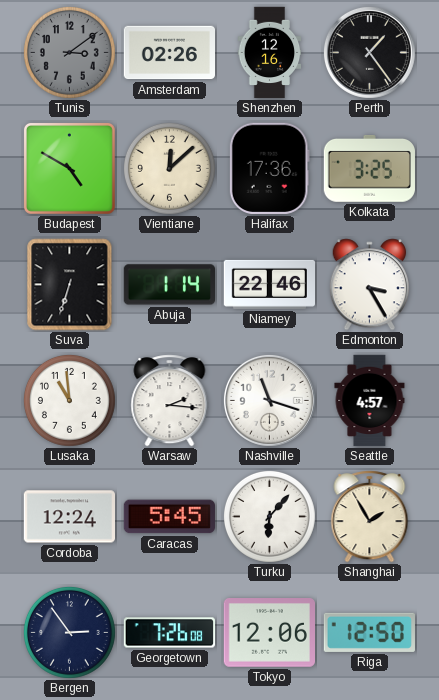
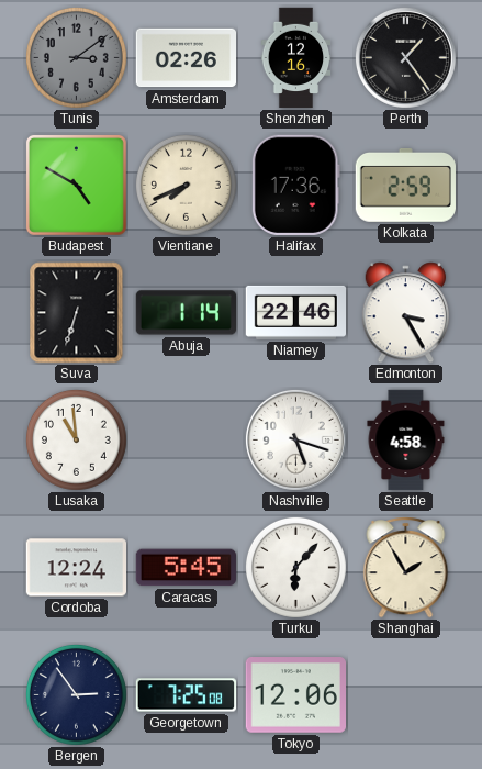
Vientiane: 12:08 -> 7:41 (186, 185)
Kolkata: 3:25 -> 2:59 (405, 186)
Warsaw: 2:16 -> none (170, 401)
Nashville: 11:18 -> 5:18 (295, 439)
Seattle: 4:57 -> 4:58 (406, 441)
Georgetown: 7:26 -> 7:25 (187, 695)
Riga: 12:50 -> none (369, 632)
